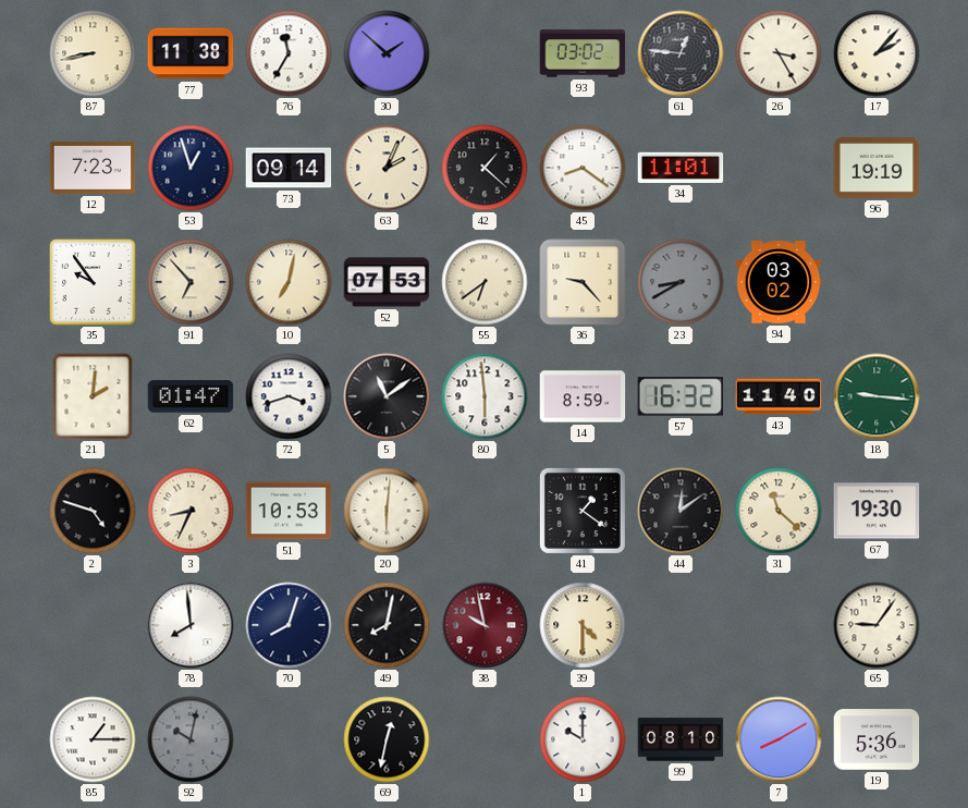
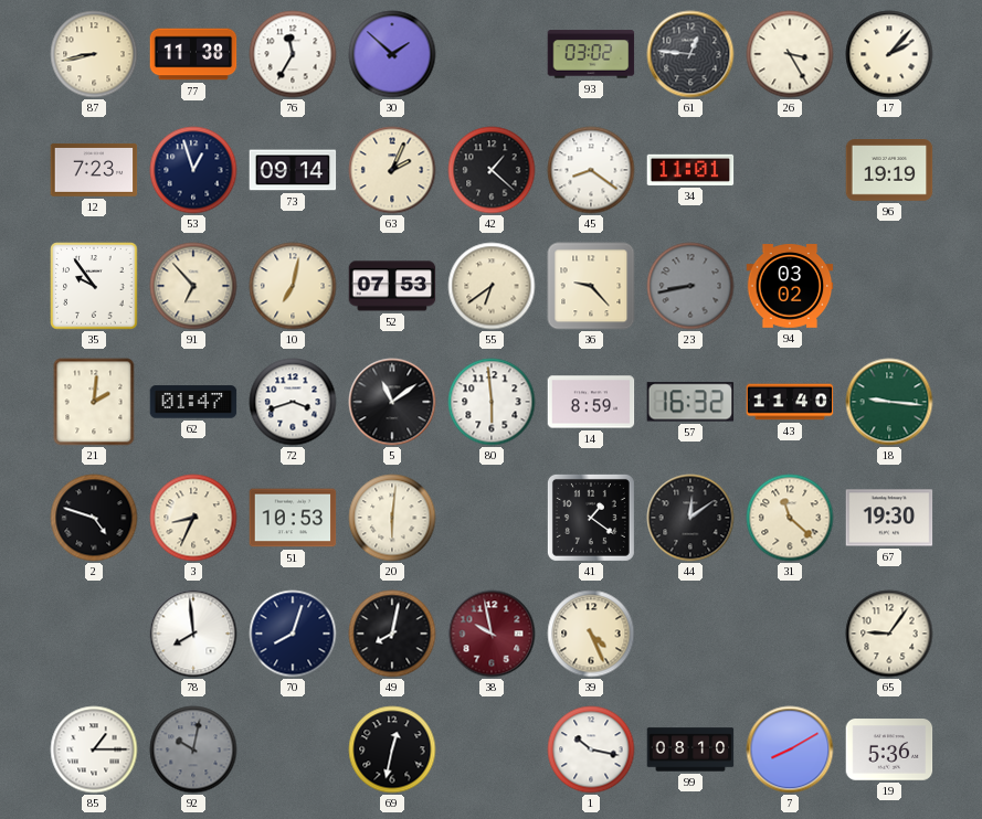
23: 8:40 -> 8:43 (690, 286)
39: 4:30 -> 4:26 (591, 634)
1: 10:00 -> 10:17 (591, 749)
